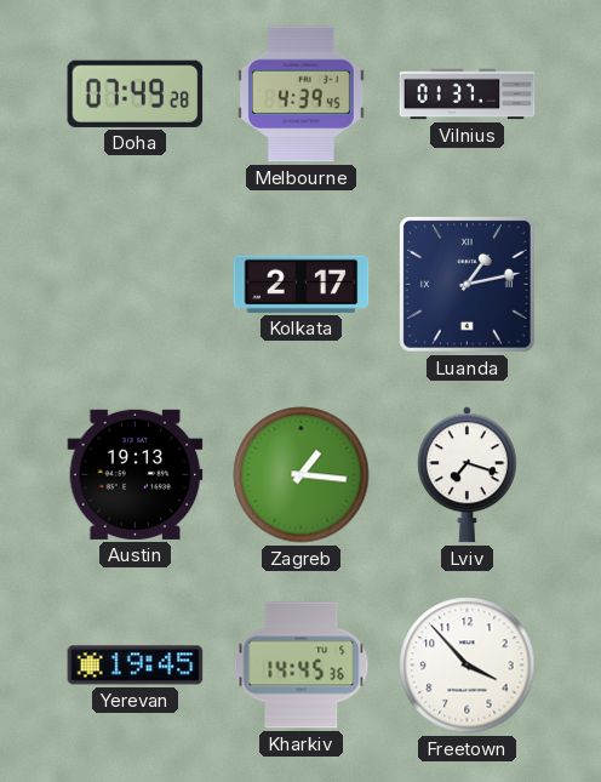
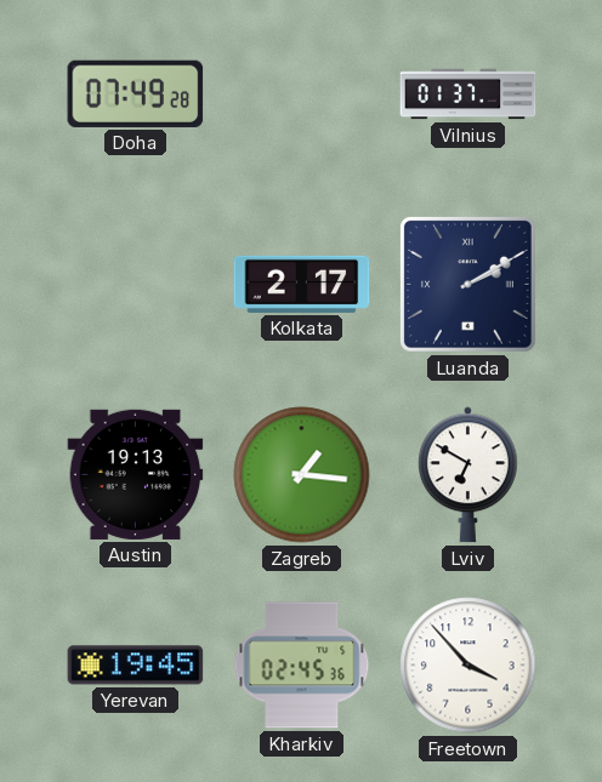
Melbourne: 4:39 -> none (300, 95)
Luanda: 1:13 -> 2:10 (468, 285)
Lviv: 7:18 -> 6:50 (467, 475)
Kharkiv: 14:45 -> 02:45 (302, 666)
